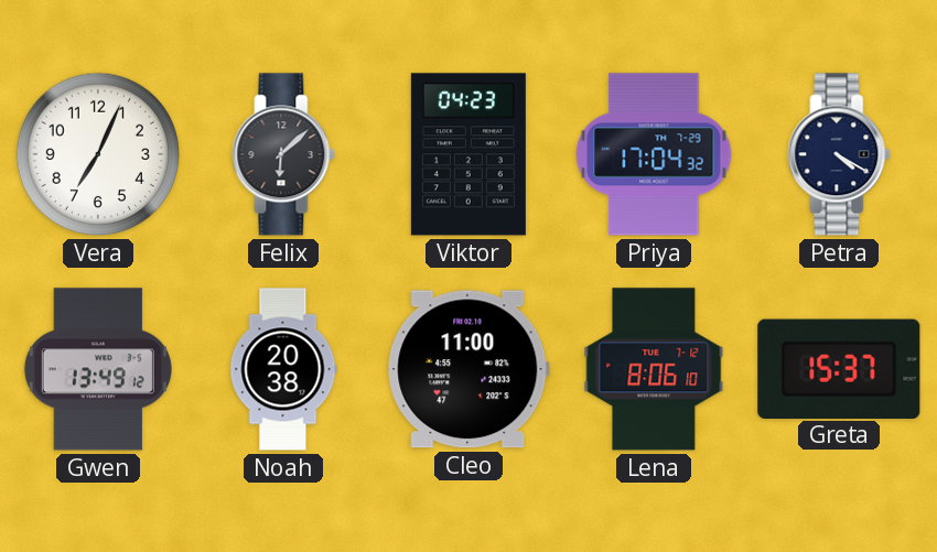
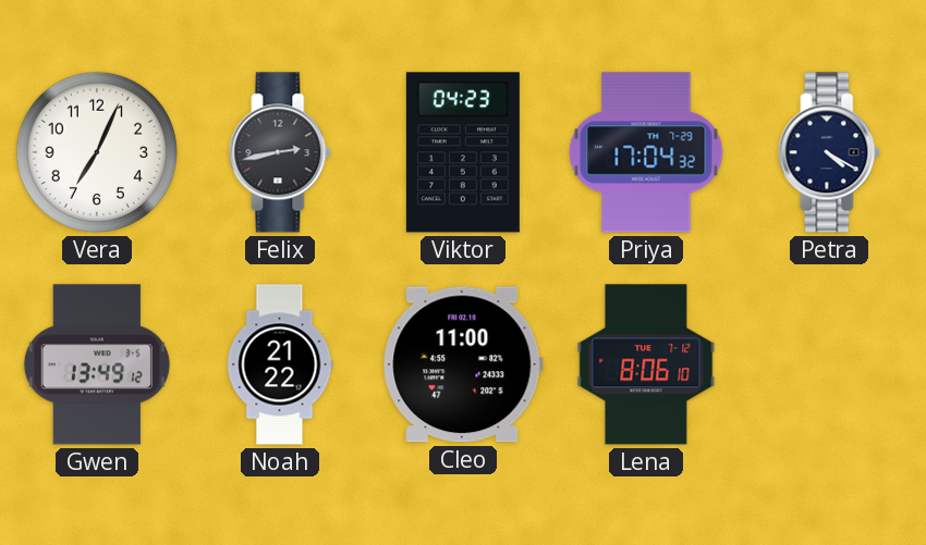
Felix: 6:08 -> 2:43 (280, 152)
Noah: 20:38 -> 21:22 (280, 364)
Greta: 15:37 -> none (839, 368)
